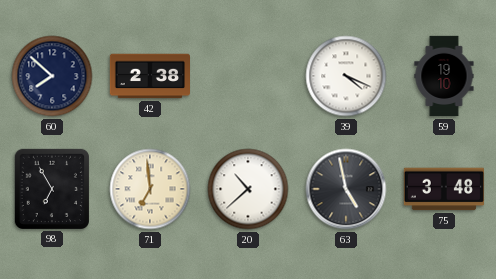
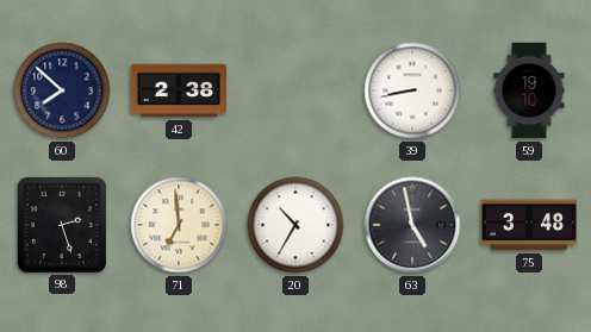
39: 4:19 -> 8:43 (412, 90)
98: 6:55 -> 2:27 (61, 224)
20: 10:38 -> 10:35 (295, 225)
